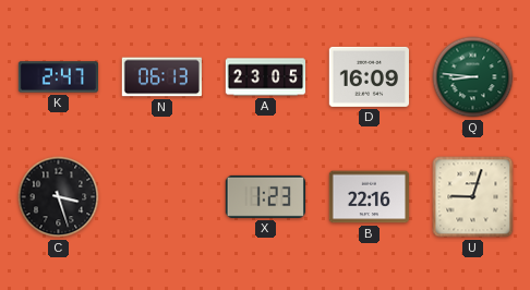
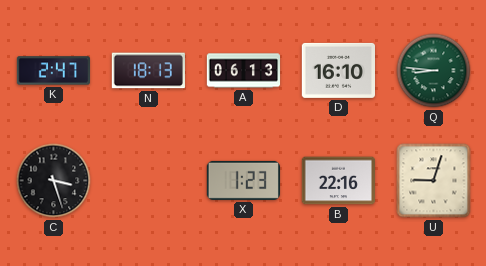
N: 06:13 -> 18:13 (148, 71)
A: 23:05 -> 06:13 (244, 71)
D: 16:09 -> 16:10 (338, 70)
